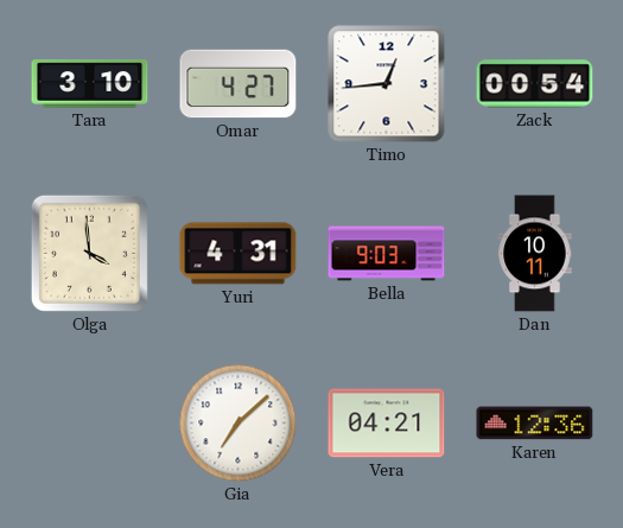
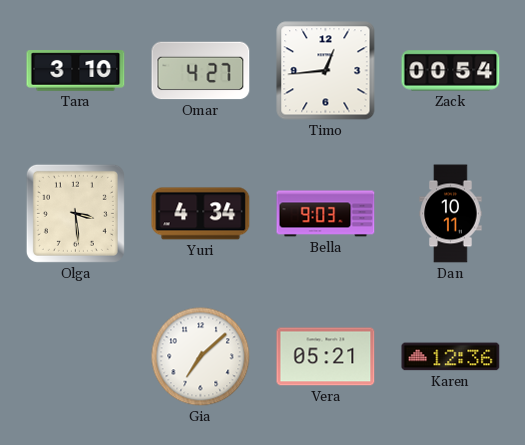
Olga: 3:59 -> 3:29 (75, 213)
Yuri: 4:31 -> 4:34 (201, 214)
Vera: 04:21 -> 05:21 (326, 357)
